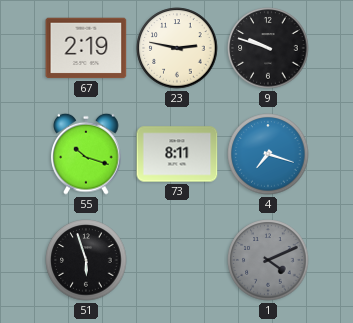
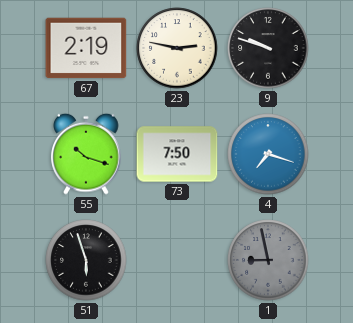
73: 8:11 -> 7:50 (177, 154)
1: 4:11 -> 8:58 (268, 260)
